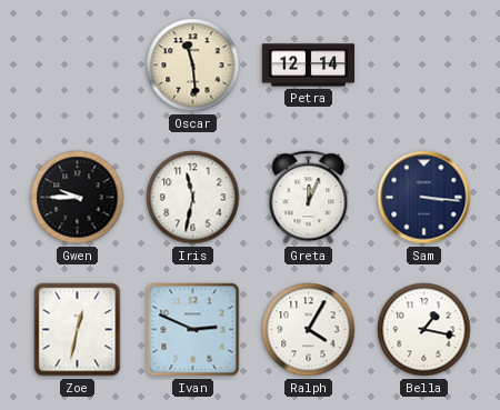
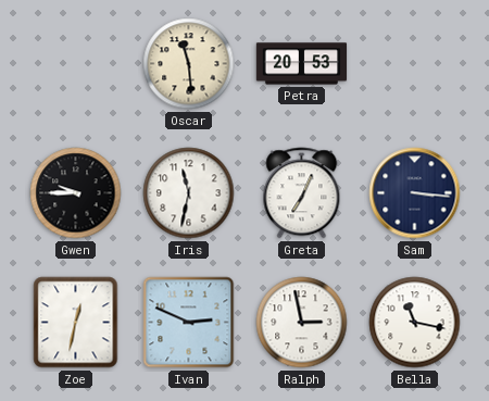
Petra: 12:14 -> 20:53 (302, 64)
Greta: 12:04 -> 7:04 (302, 193)
Ralph: 4:05 -> 2:58 (302, 323)
Bella: 1:17 -> 11:17 (415, 323)
